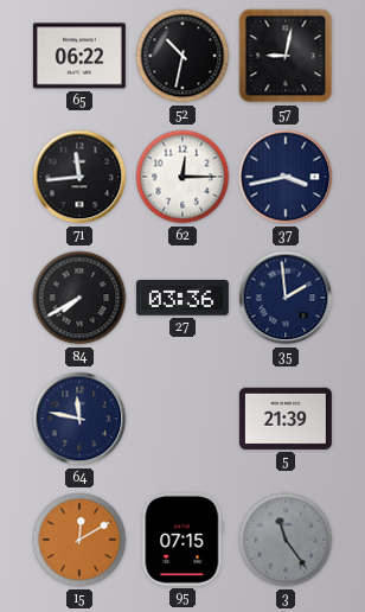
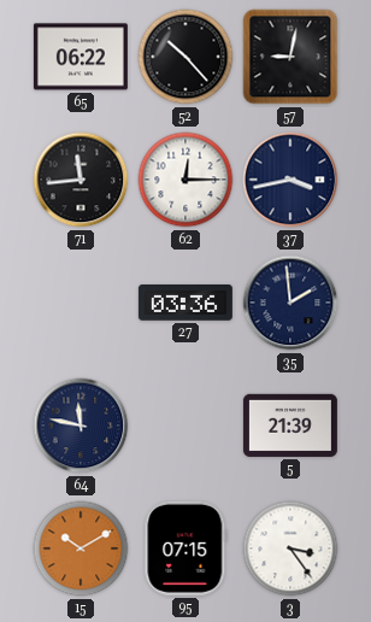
52: 10:32 -> 10:23 (185, 57)
84: 7:40 -> none (79, 298)
15: 12:10 -> 10:10 (81, 548)
3: 11:24 -> 3:24 (290, 548)
3 dial: grey -> white (290, 548)
